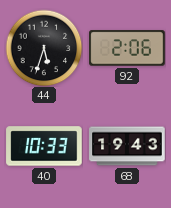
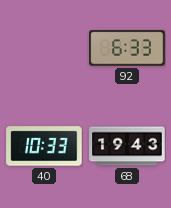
44: 5:33 -> none (44, 48)
92: 2:06 -> 6:33 (127, 48)
